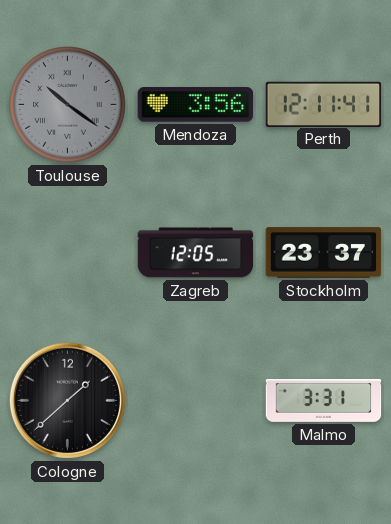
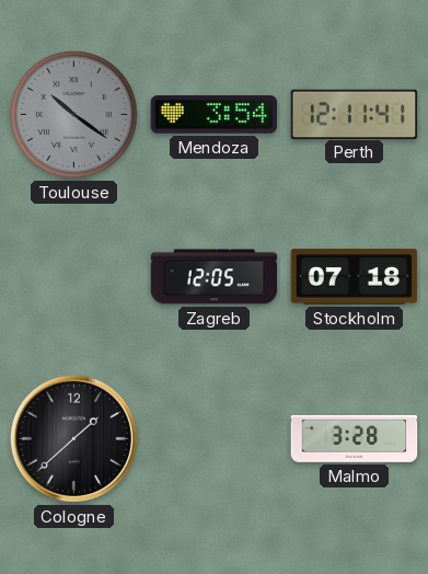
Mendoza: 3:56 -> 3:54 (215, 115)
Stockholm: 23:37 -> 07:18 (355, 277)
Malmo: 3:31 -> 3:28 (355, 439)
